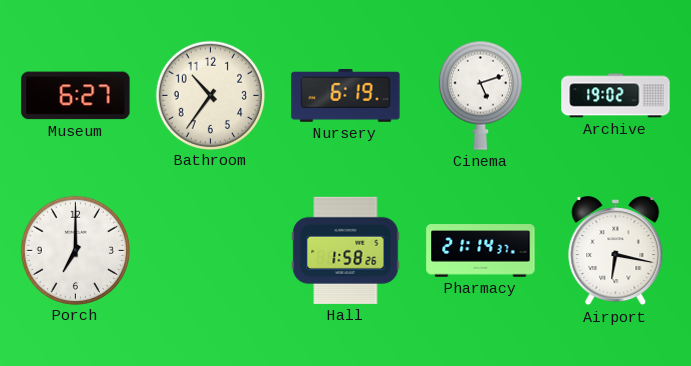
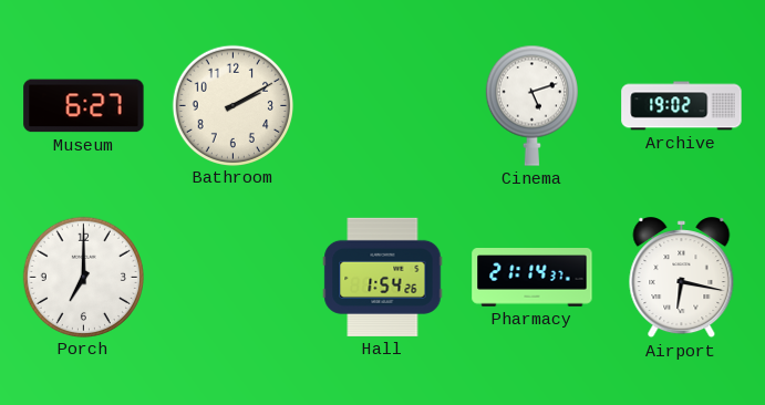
Bathroom: 10:36 -> 2:10 (232, 105)
Nursery: 6:19 -> none (346, 96)
Hall: 1:58 -> 1:54 (383, 277)
